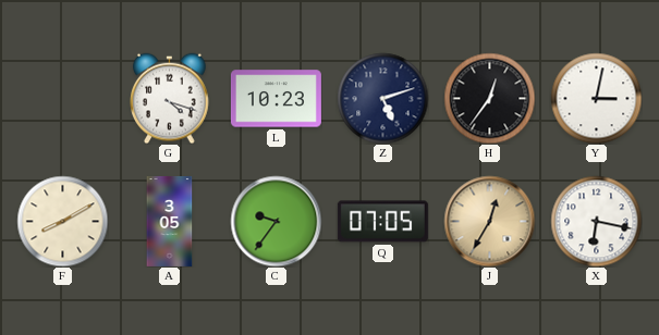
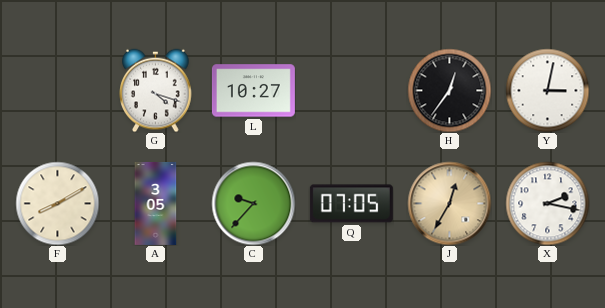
L: 10:23 -> 10:27 (253, 91)
Z: 5:12 -> none (382, 98)
C: 9:36 -> 9:37 (253, 203)
X: 6:17 -> 2:17 (547, 203)
